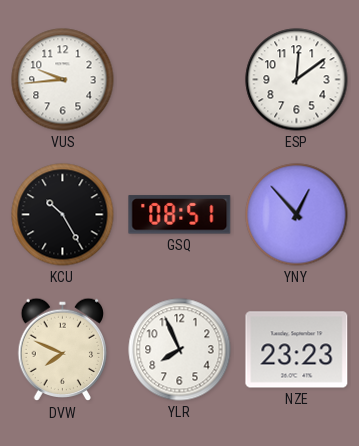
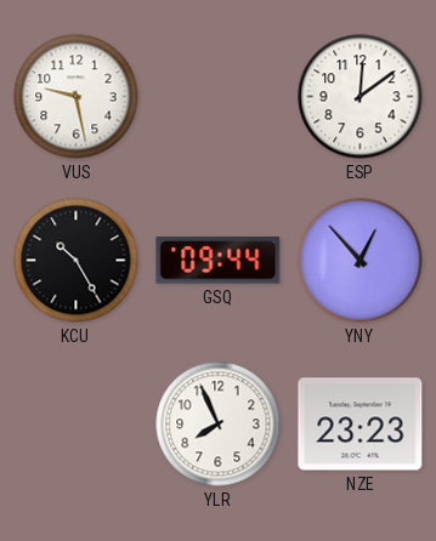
VUS: 9:44 -> 9:28 (77, 97)
GSQ: 08:51 -> 09:44 (219, 261)
DVW: 7:49 -> none (63, 350)
